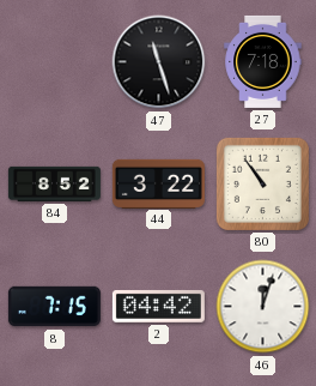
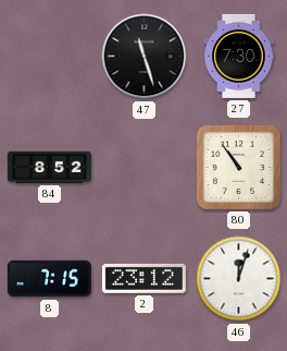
27: 7:18 -> 7:30 (239, 56)
44: 3:22 -> none (158, 183)
2: 04:42 -> 23:12 (143, 278)
